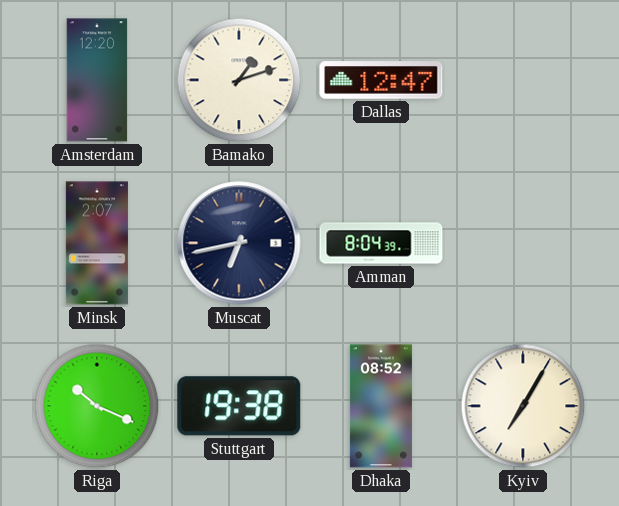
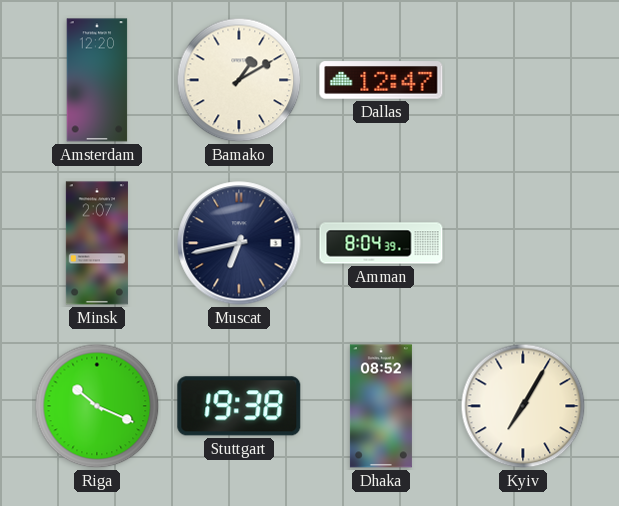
Bamako: 1:12 -> 1:10 (239, 80)
